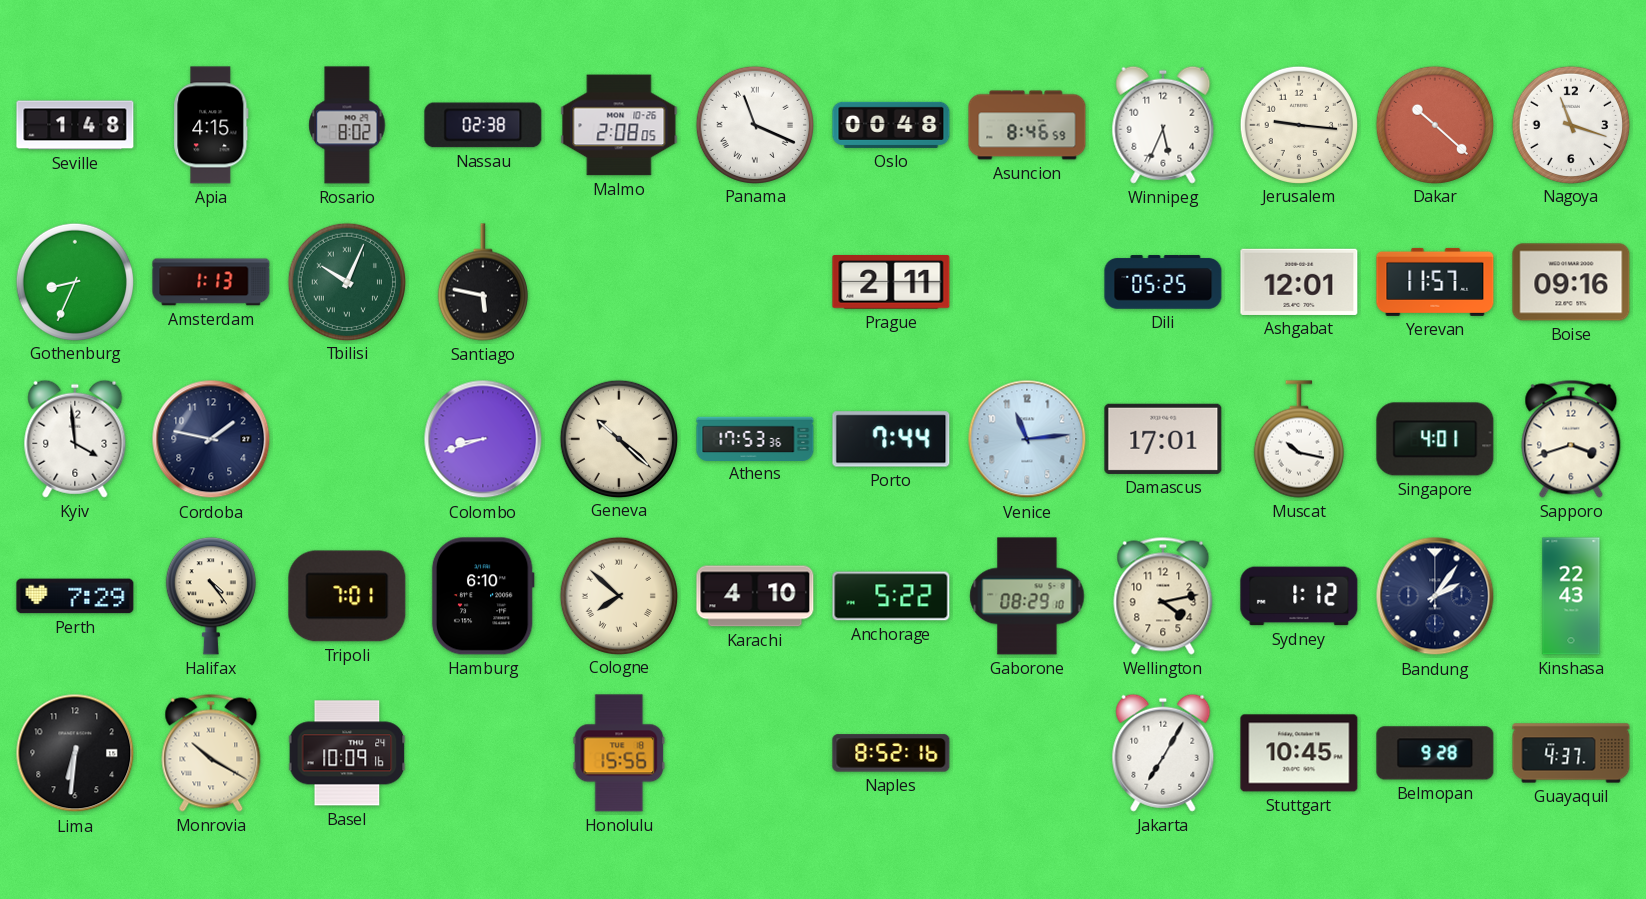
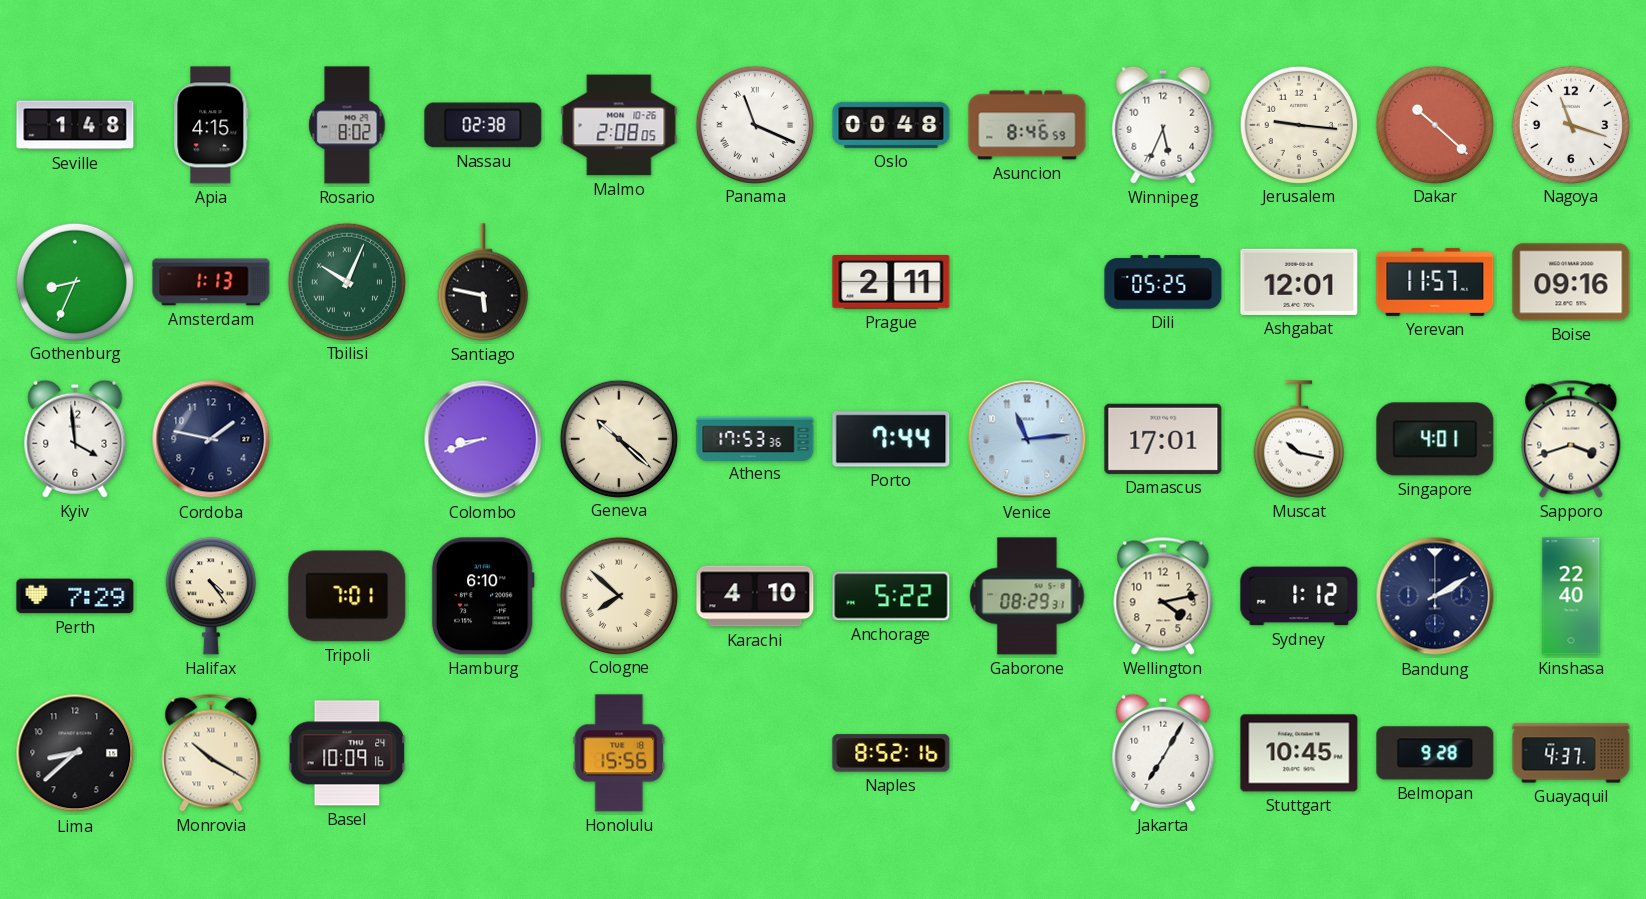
Gaborone: 08:29:10 -> 08:29:31 (1027, 596)
Bandung: 2:06 -> 2:10 (1435, 596)
Kinshasa: 22:43 -> 22:40 (1571, 596)
Lima: 6:31 -> 8:38 (75, 753)
